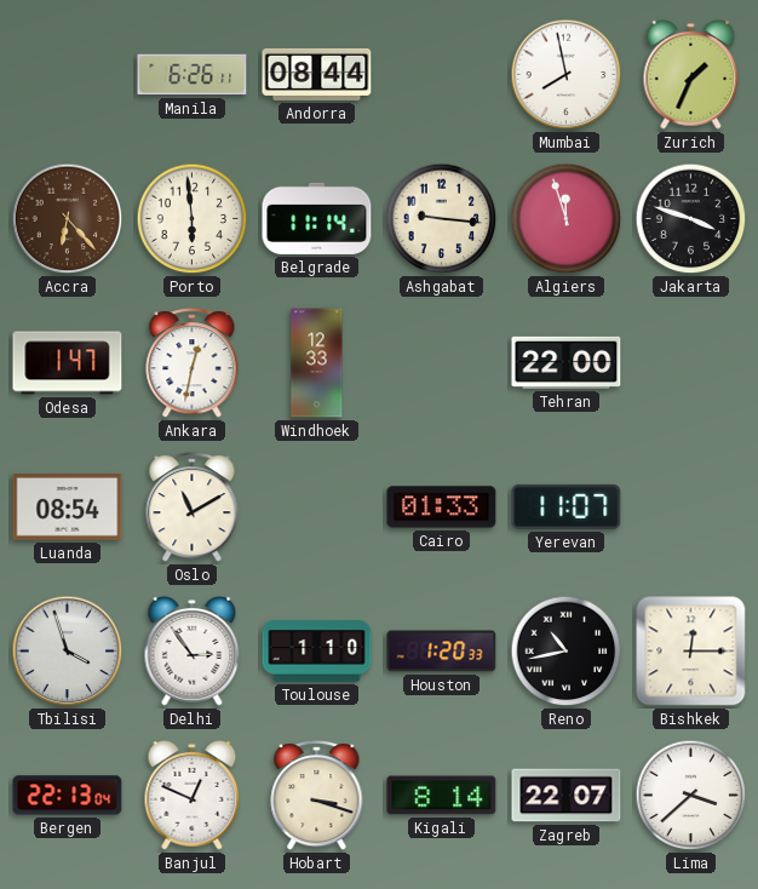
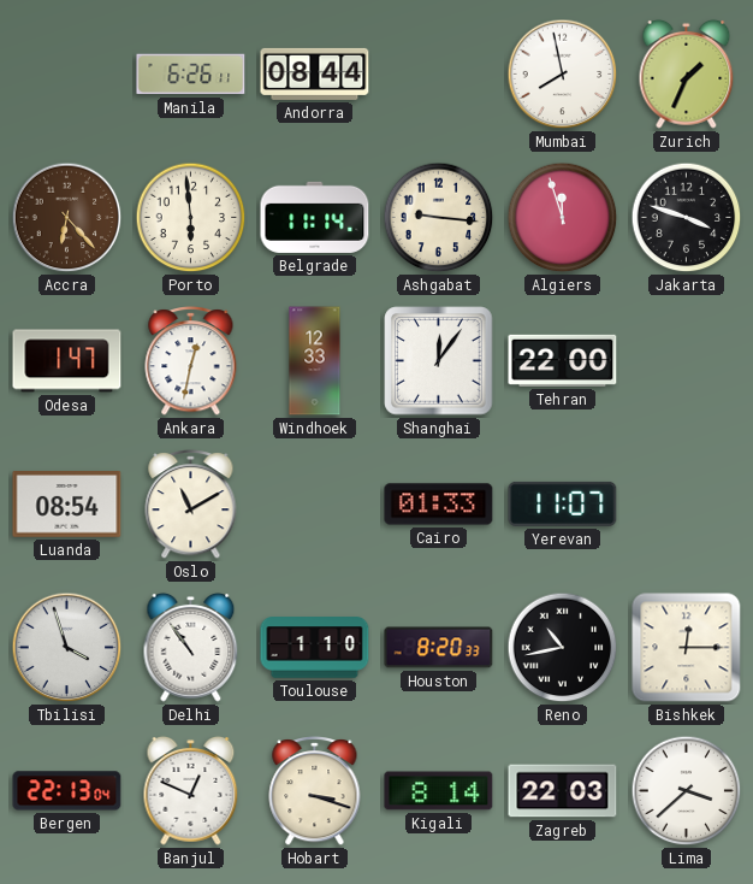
Shanghai: none -> 12:06 (439, 361)
Delhi: 2:54 -> 10:54 (191, 647)
Houston: 1:20 -> 8:20 (439, 648)
Zagreb: 22:07 -> 22:03 (563, 791)
